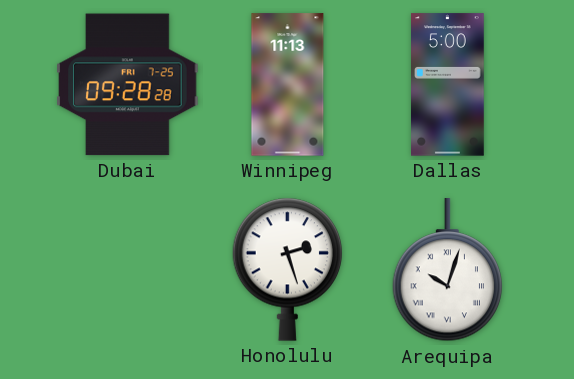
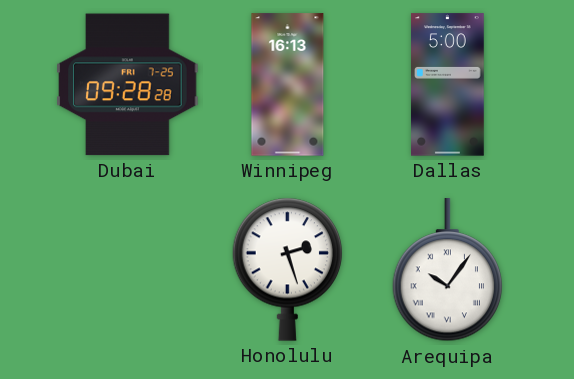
Winnipeg: 11:13 -> 16:13 (288, 85)
Arequipa: 10:03 -> 10:06 (447, 270)
